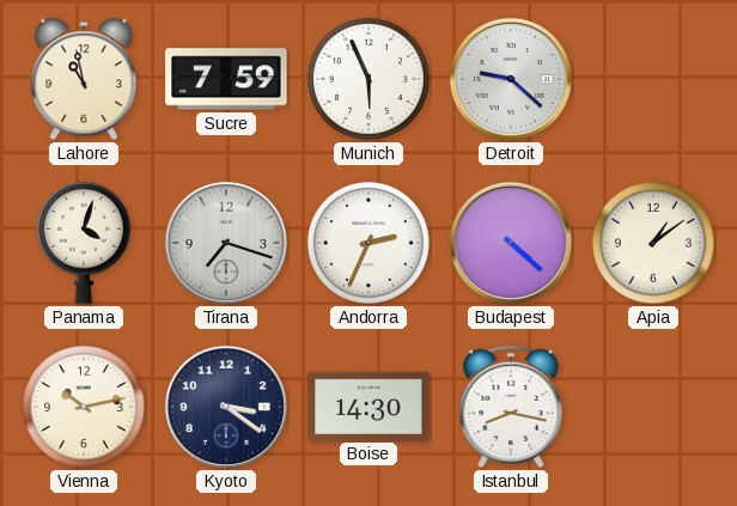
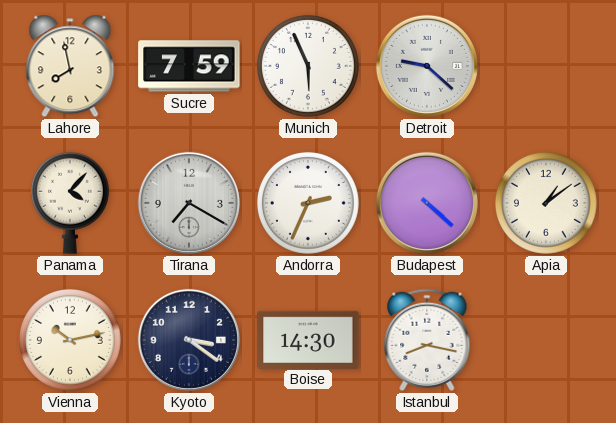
Lahore: 10:58 -> 7:58 (70, 66)
Panama: 4:03 -> 4:07 (70, 203)
Tirana: 7:18 -> 7:20 (189, 203)
